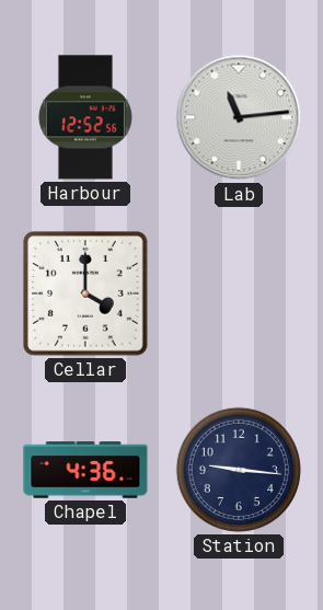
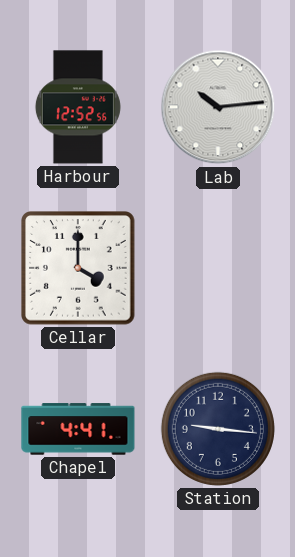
Lab: 11:14 -> 10:14 (218, 107)
Chapel: 4:36 -> 4:41 (78, 429)
